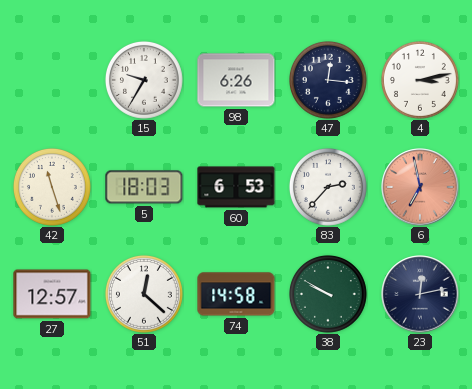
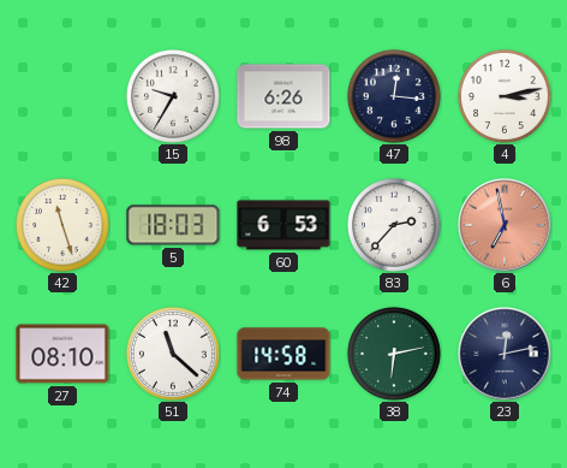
27: 12:57 -> 08:10 (62, 354)
51: 12:22 -> 11:22 (173, 354)
38: 9:50 -> 6:13 (394, 354)
